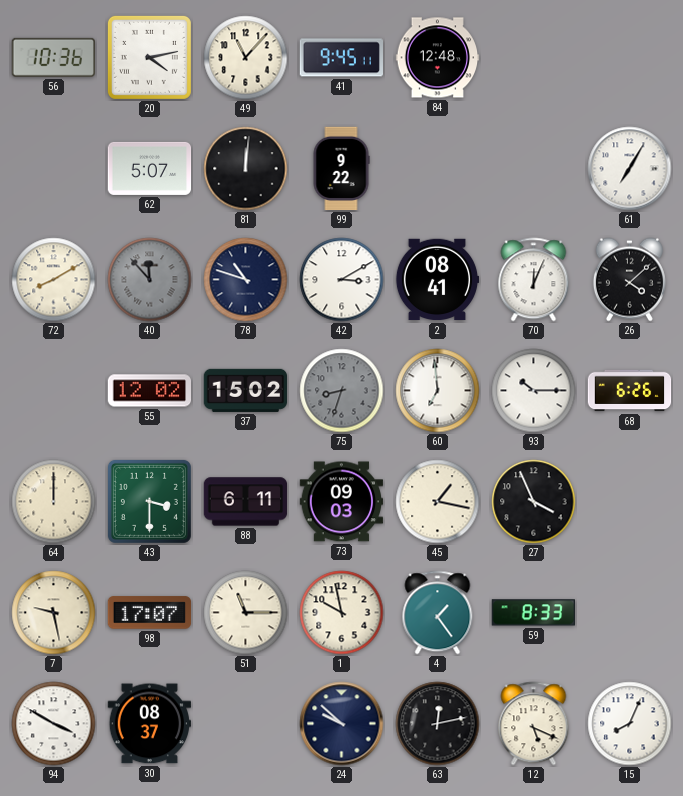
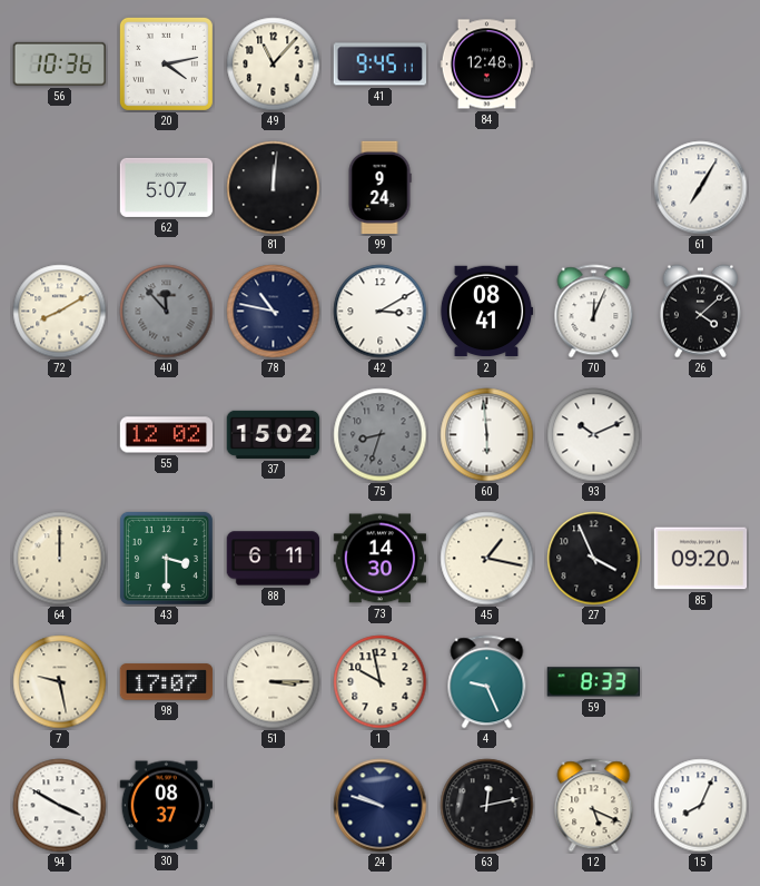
99: 9:22 -> 9:24 (379, 188)
78: 10:48 -> 10:47 (274, 312)
60: 6:59 -> 5:59 (487, 435)
93: 10:15 -> 10:11 (594, 435)
68: 6:26 -> none (630, 391)
73: 09:03 -> 14:30 (381, 559)
85: none -> 09:20 (701, 559)
51: 11:15 -> 3:15 (274, 682)
4: 1:24 -> 9:26 (487, 682)
24: 9:52 -> 9:48 (381, 806)
